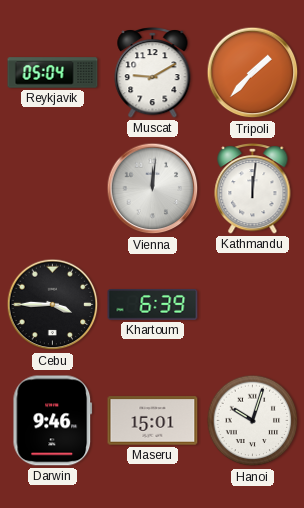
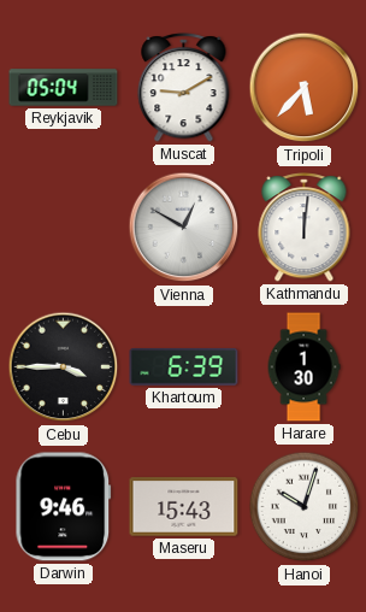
Tripoli: 1:37 -> 5:37 (305, 88)
Vienna: 12:01 -> 12:50 (184, 228)
Harare: none -> 1:30 (303, 367)
Maseru: 15:01 -> 15:43 (184, 507)
